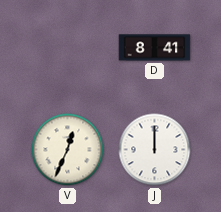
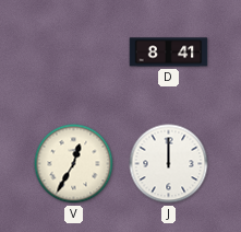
V: 12:34 -> 12:35 (74, 164)
